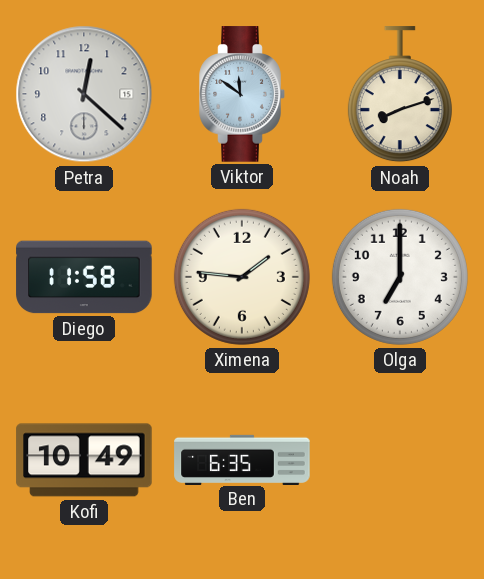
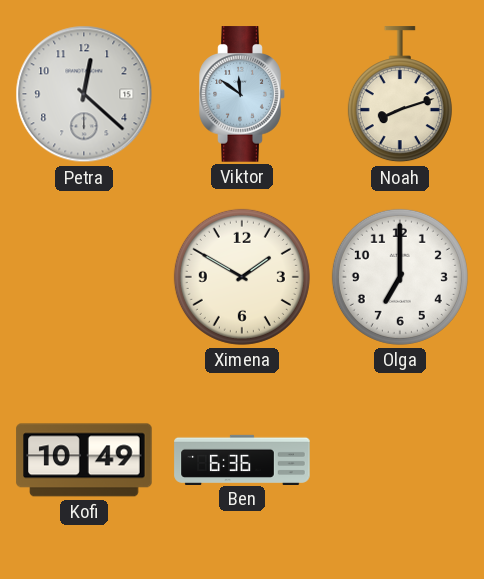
Diego: 11:58 -> none (84, 277)
Ximena: 1:46 -> 1:50 (242, 277)
Ben: 6:35 -> 6:36 (242, 459)
